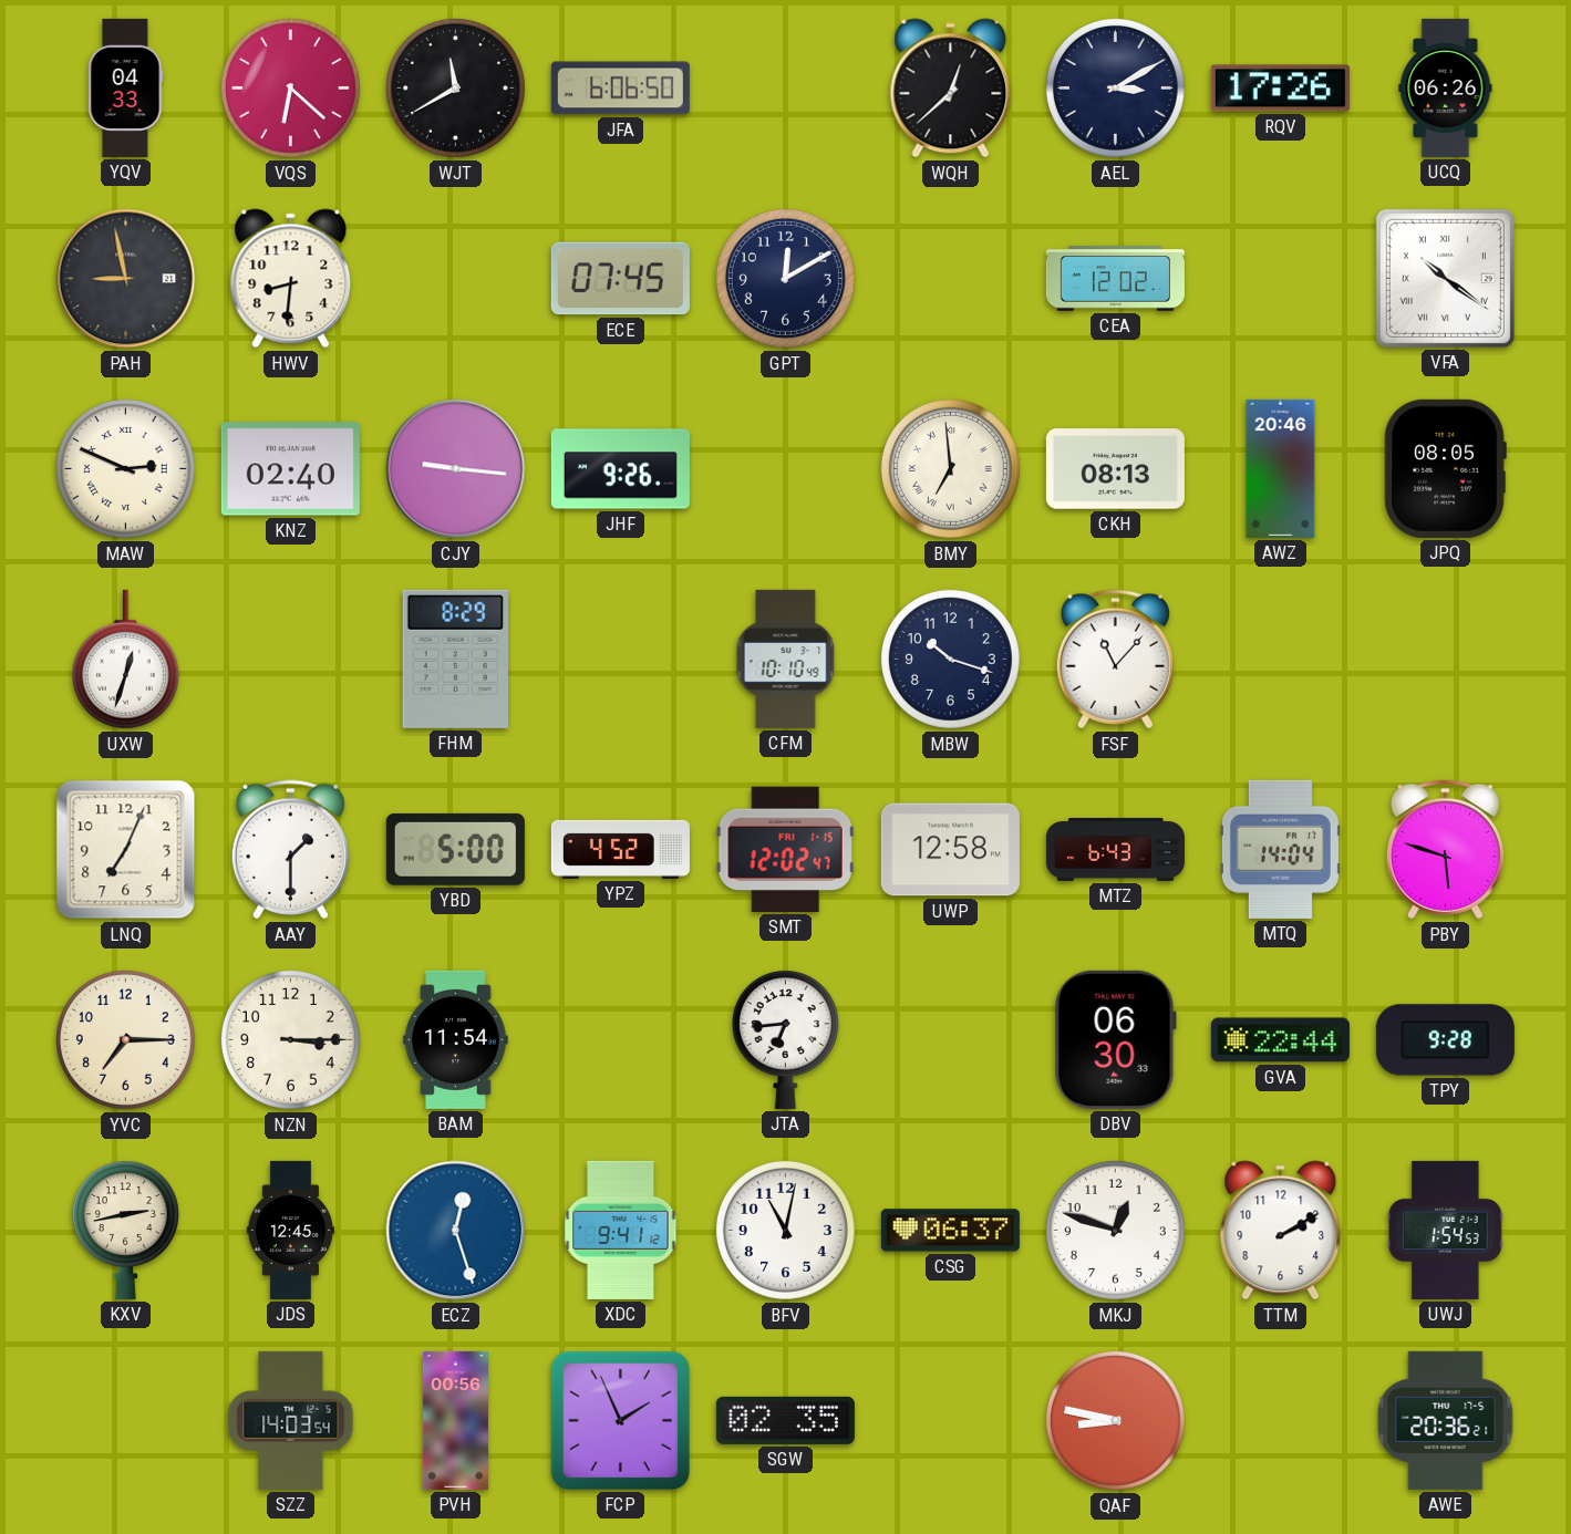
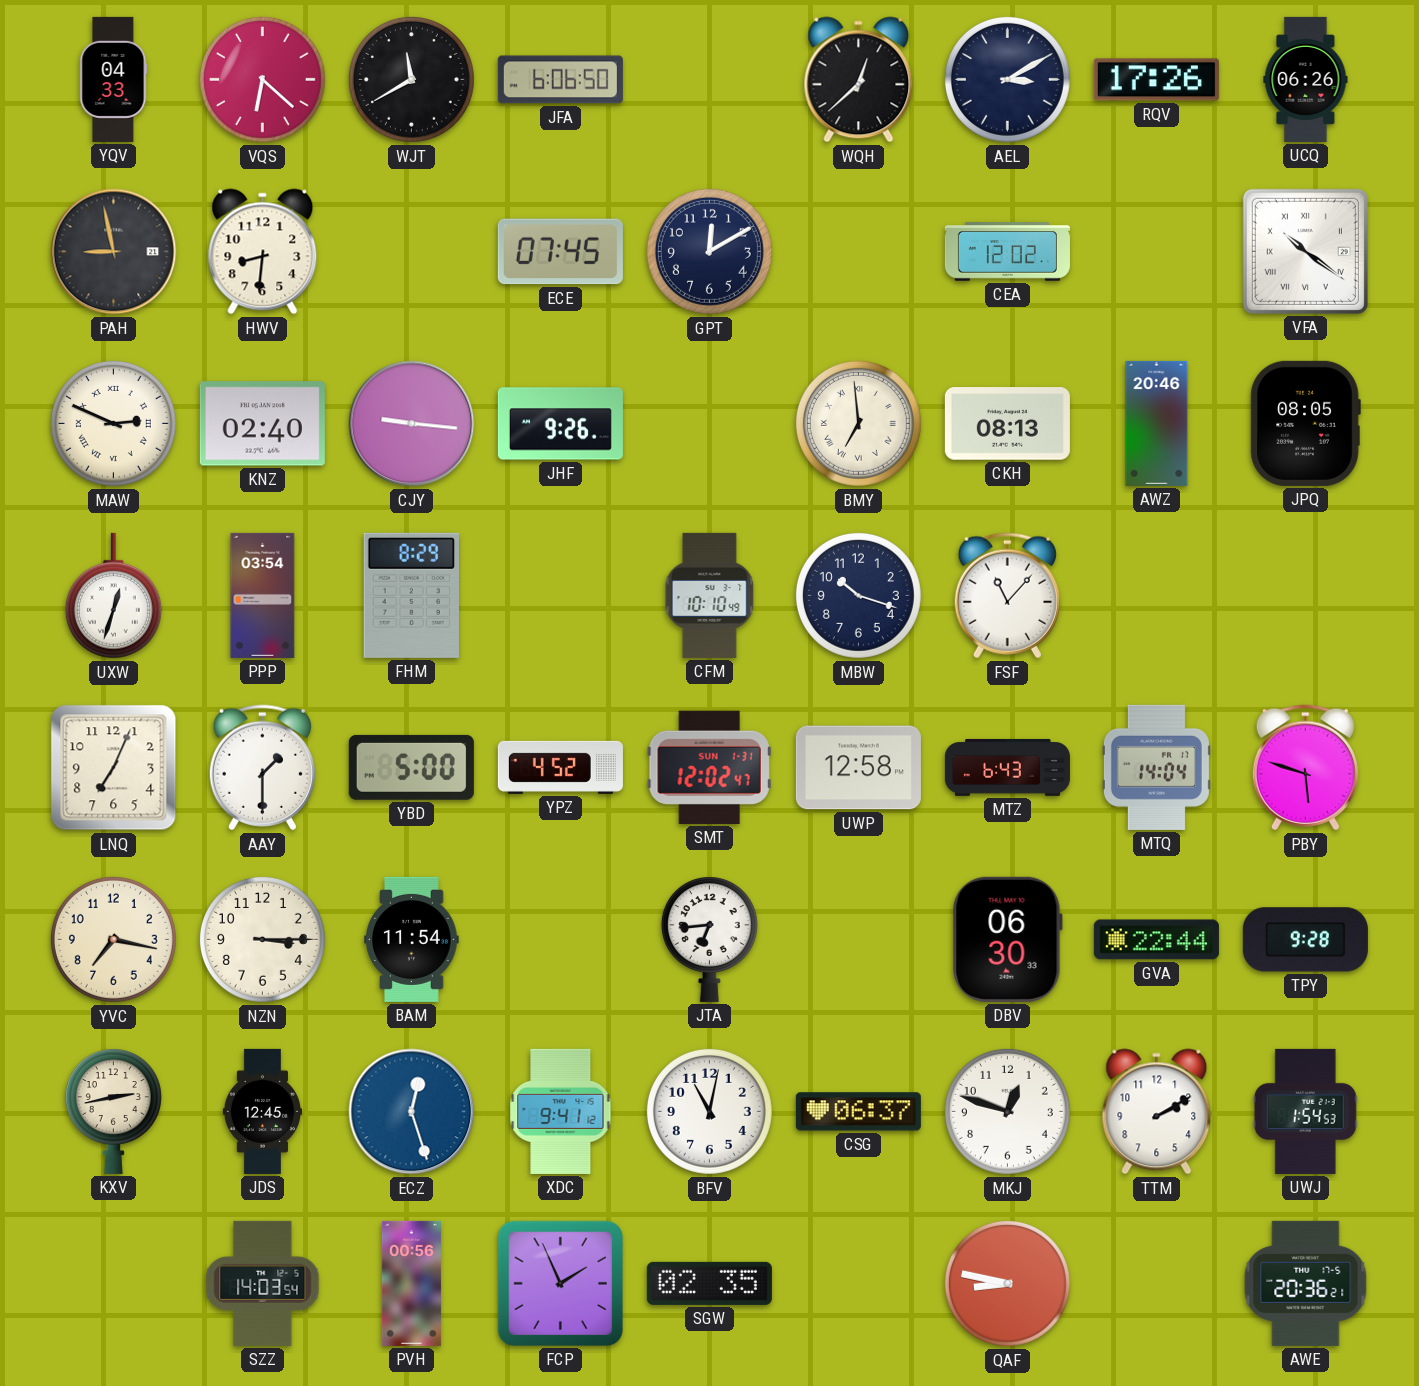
PPP: none -> 03:54 (263, 595)
SMT date: FRI 1-15 -> SUN 1-31 (709, 767)
YVC: 7:15 -> 7:17 (113, 939)
